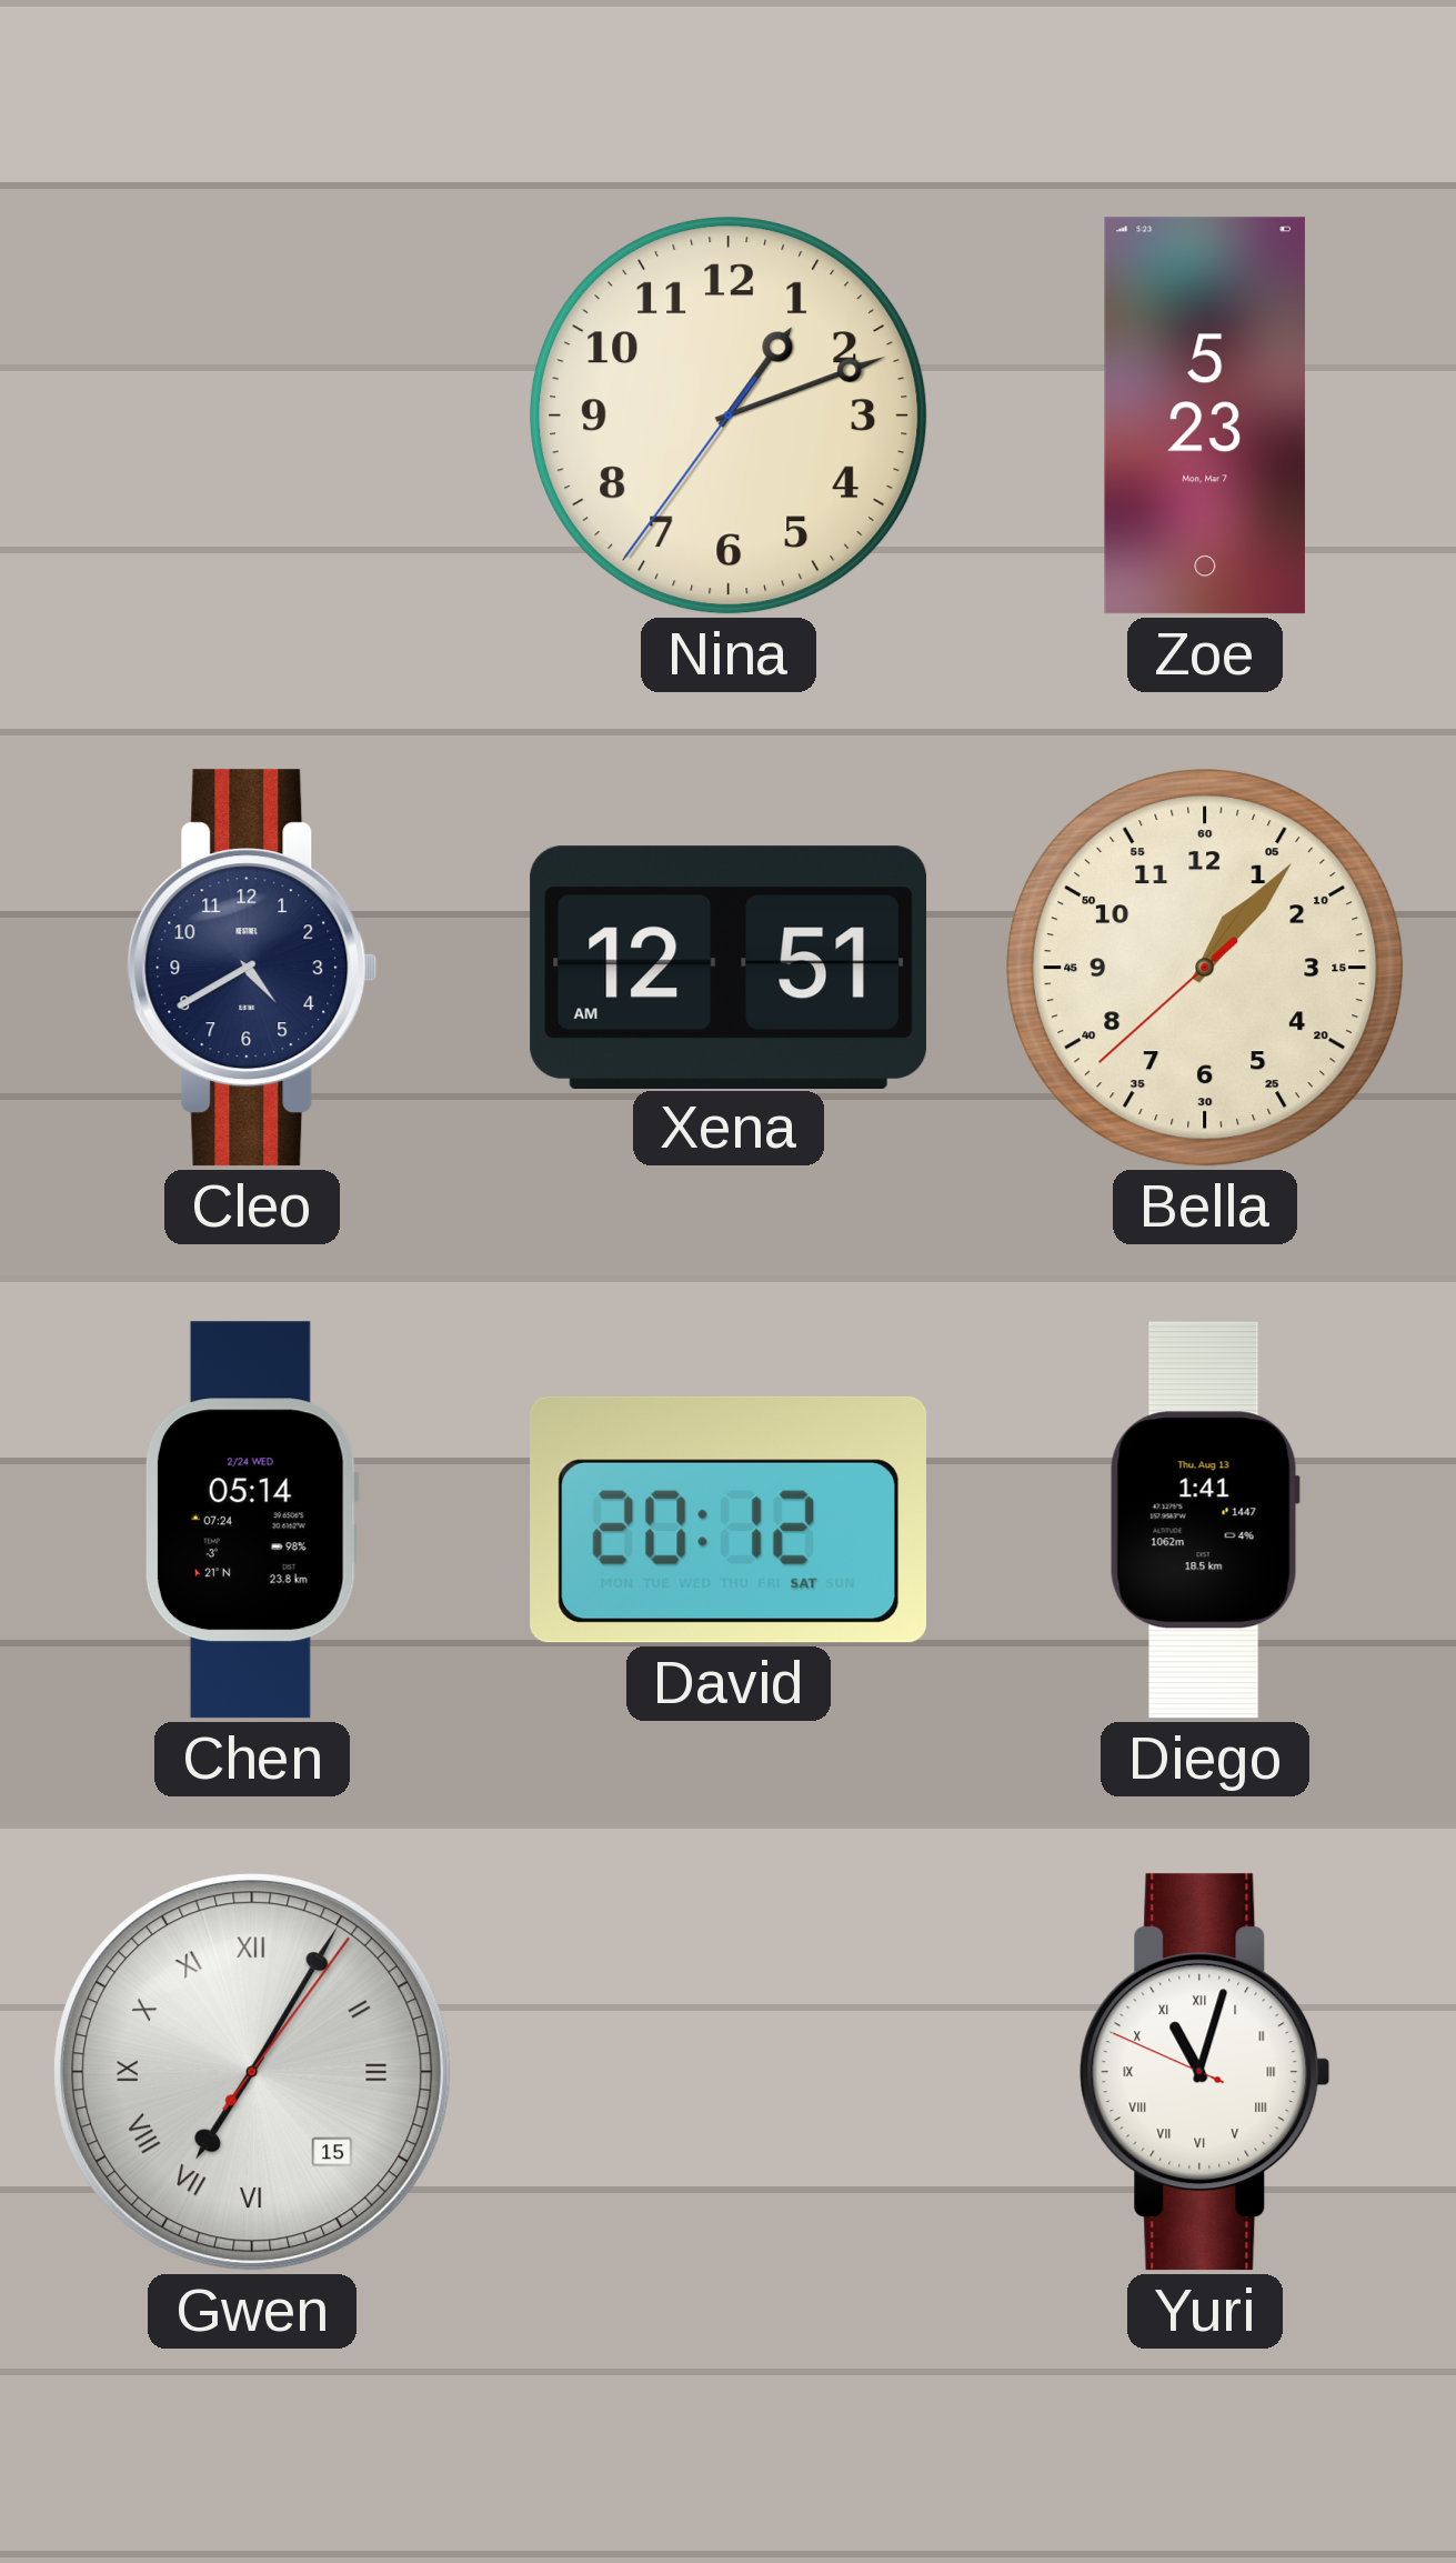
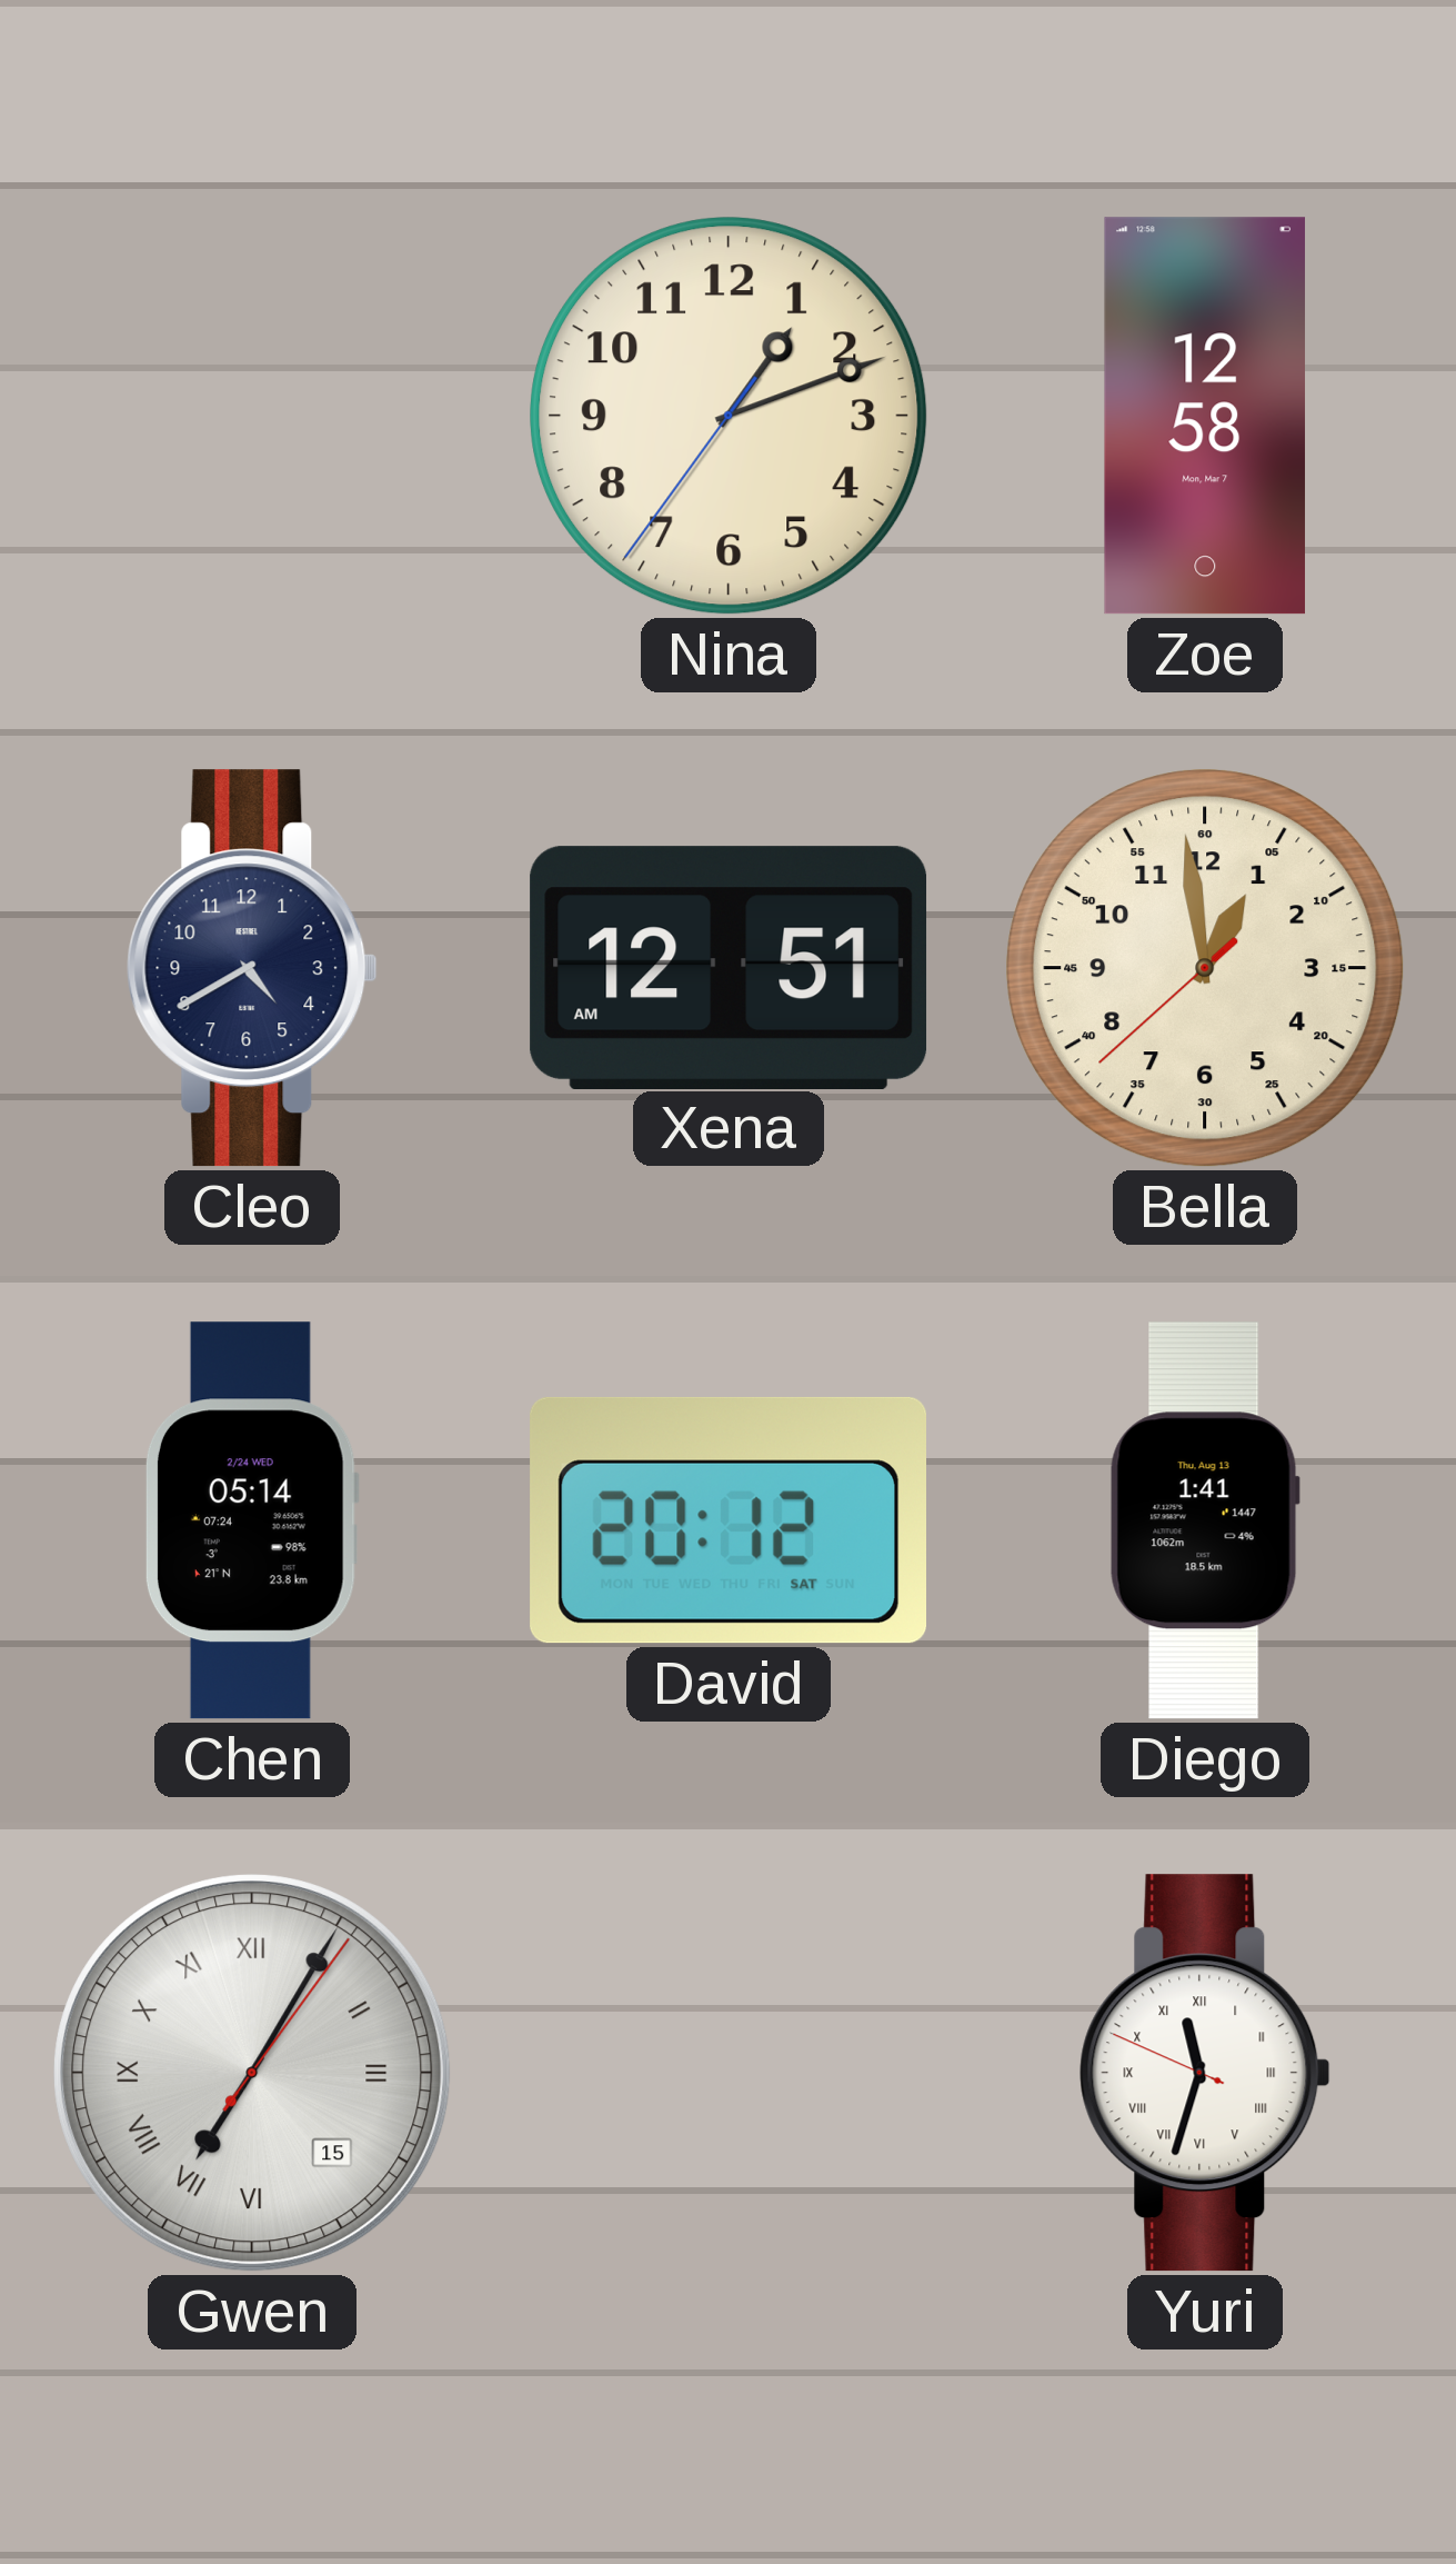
Zoe: 5:23 -> 12:58 (1205, 416)
Bella: 1:06 -> 12:58 (1205, 968)
Yuri: 11:02 -> 11:32 (1205, 2073)
